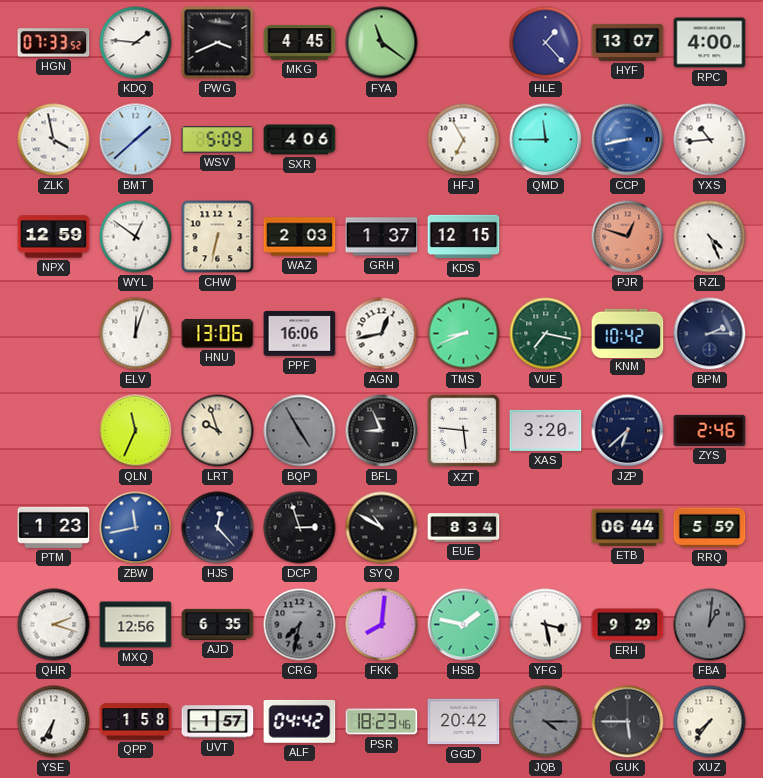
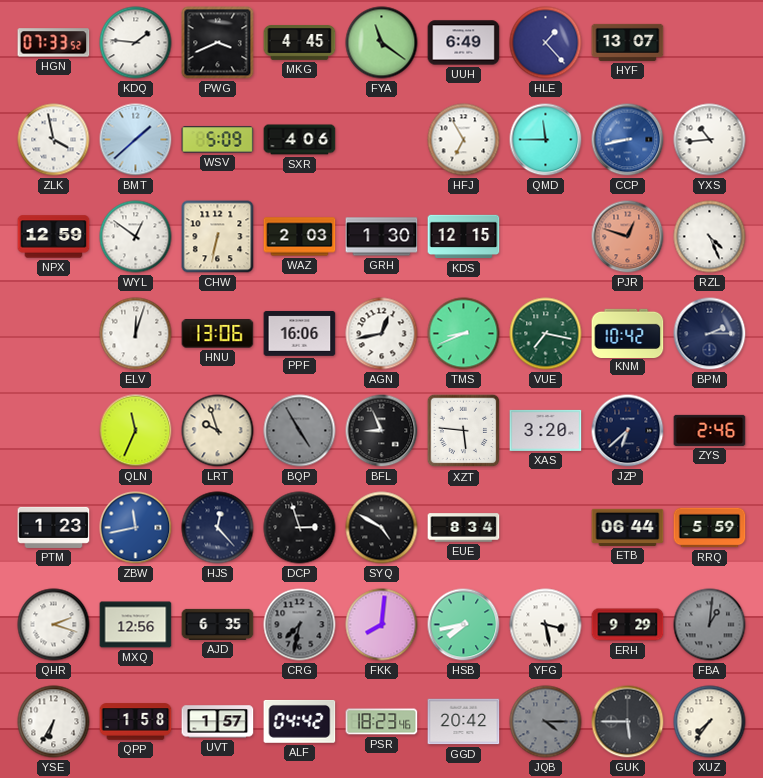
UUH: none -> 6:49 (464, 43)
RPC: 4:00 -> none (710, 43)
GRH: 1:37 -> 1:30 (382, 237)
SYQ: 10:50 -> 4:50 (382, 528)
HSB: 1:47 -> 7:43 (464, 625)
